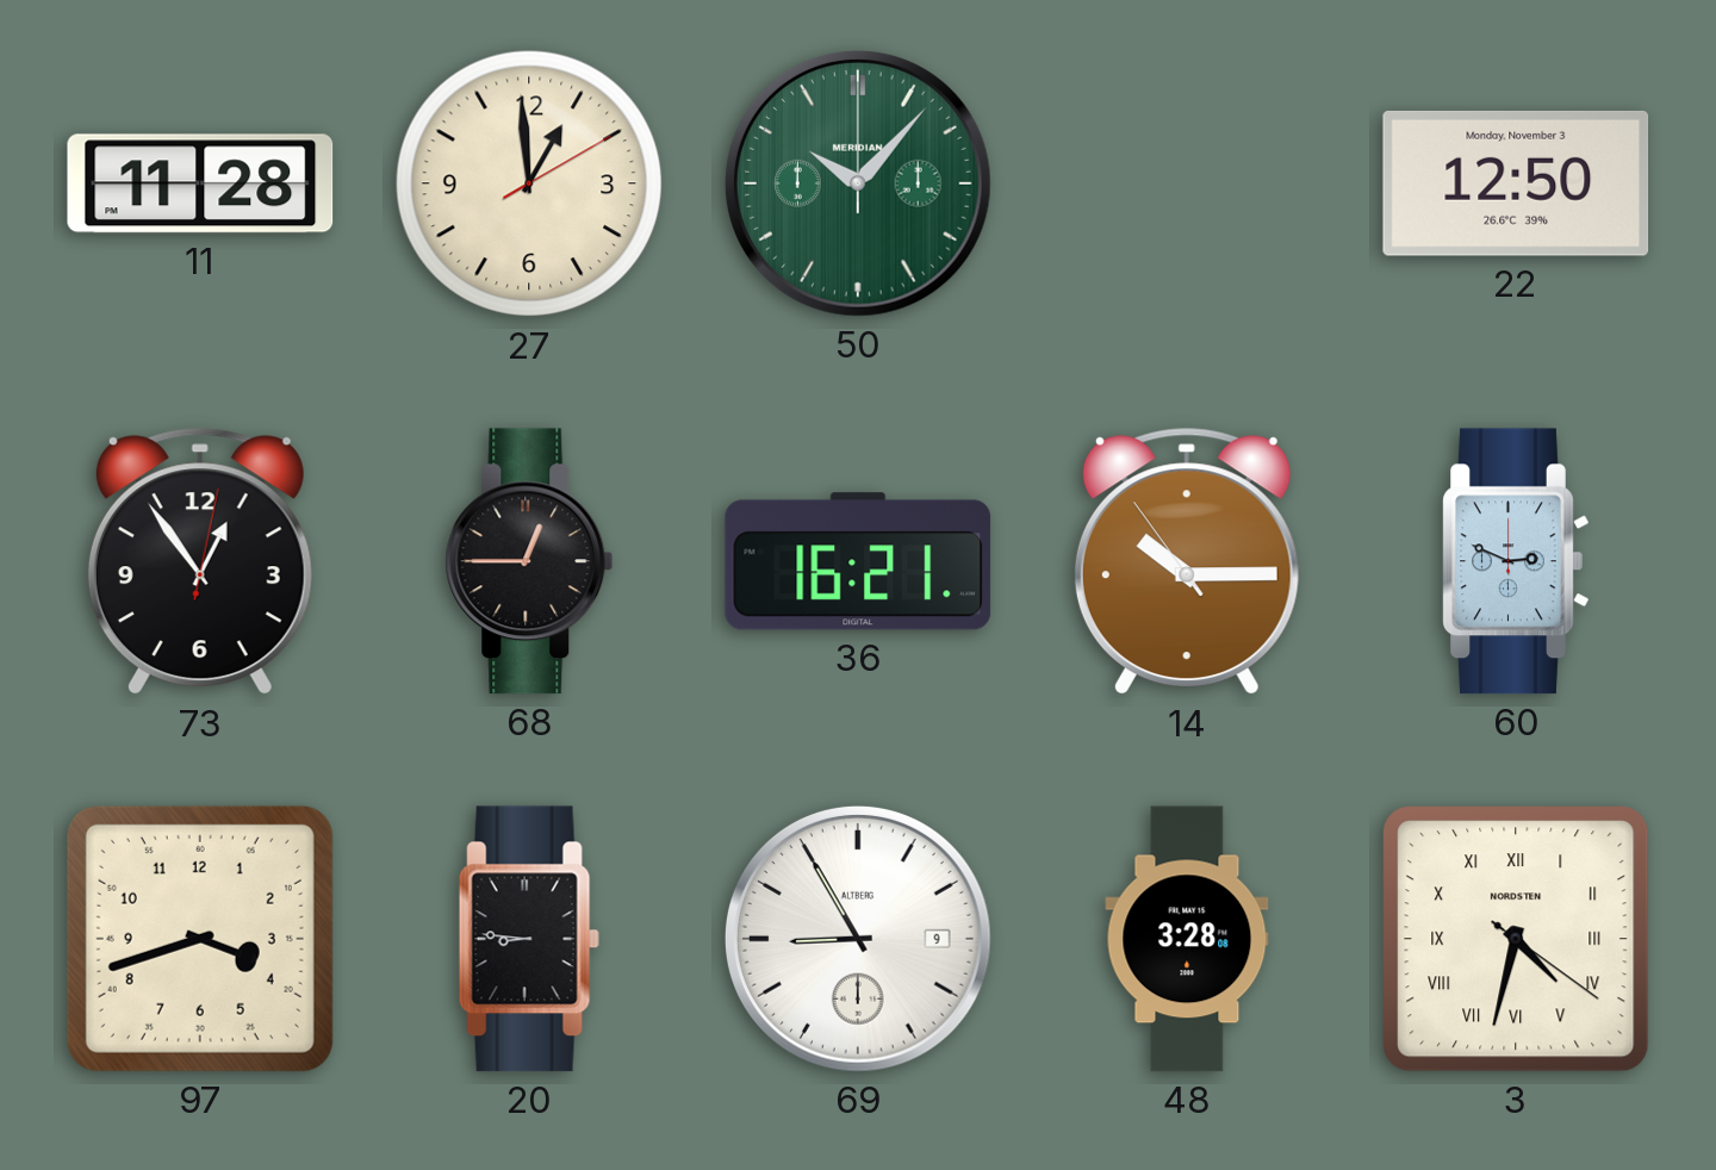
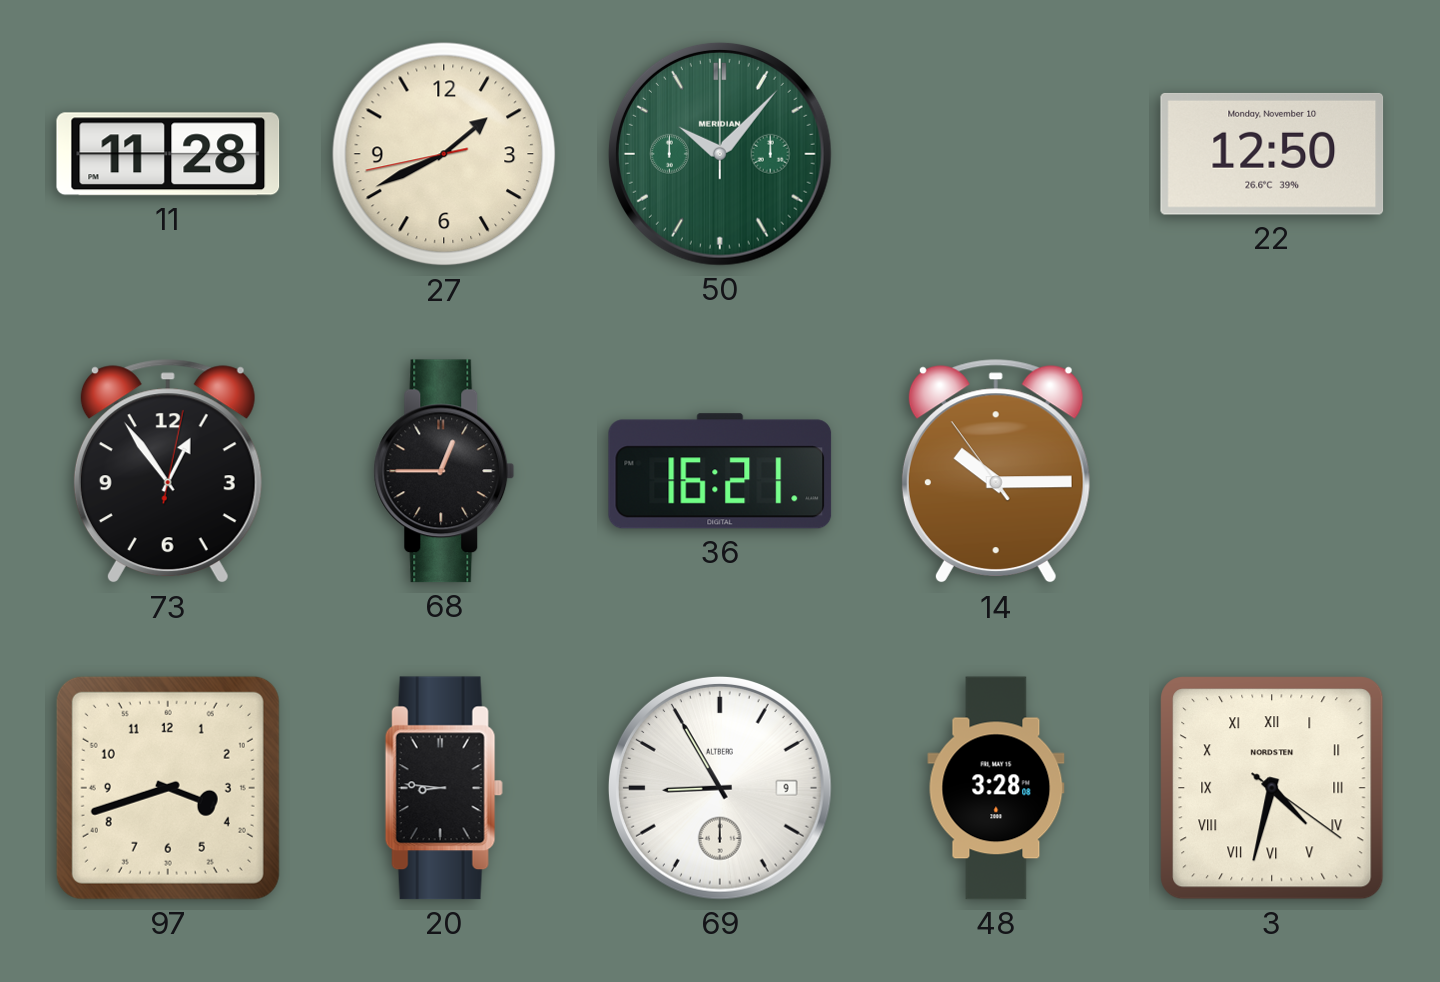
27: 12:59 -> 1:40 (444, 154)
22 date: Monday, November 3 -> Monday, November 10 (1272, 154)
60: 2:49 -> none (1516, 561)
